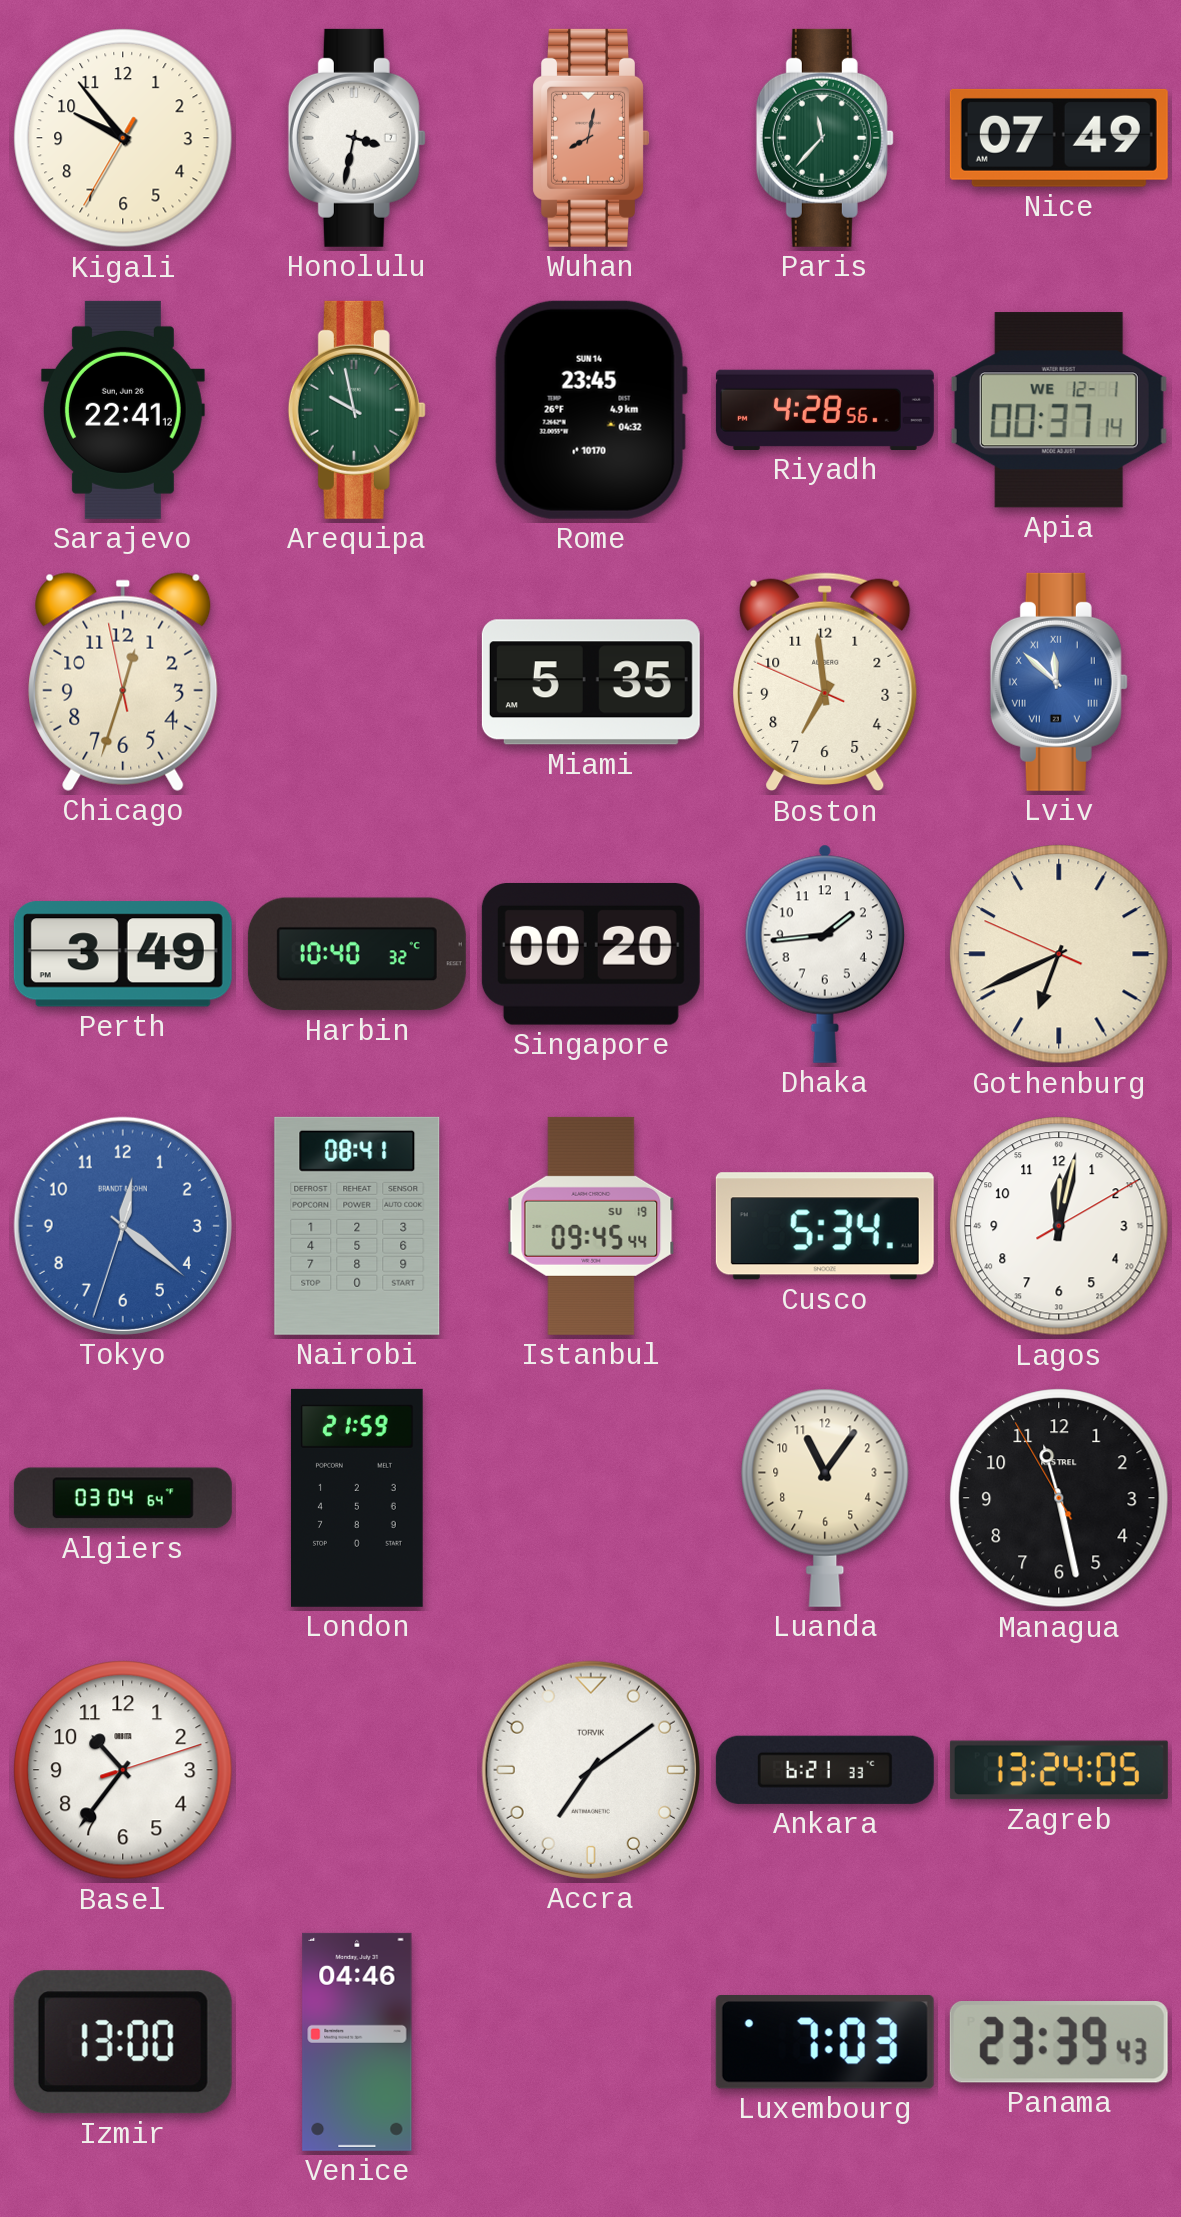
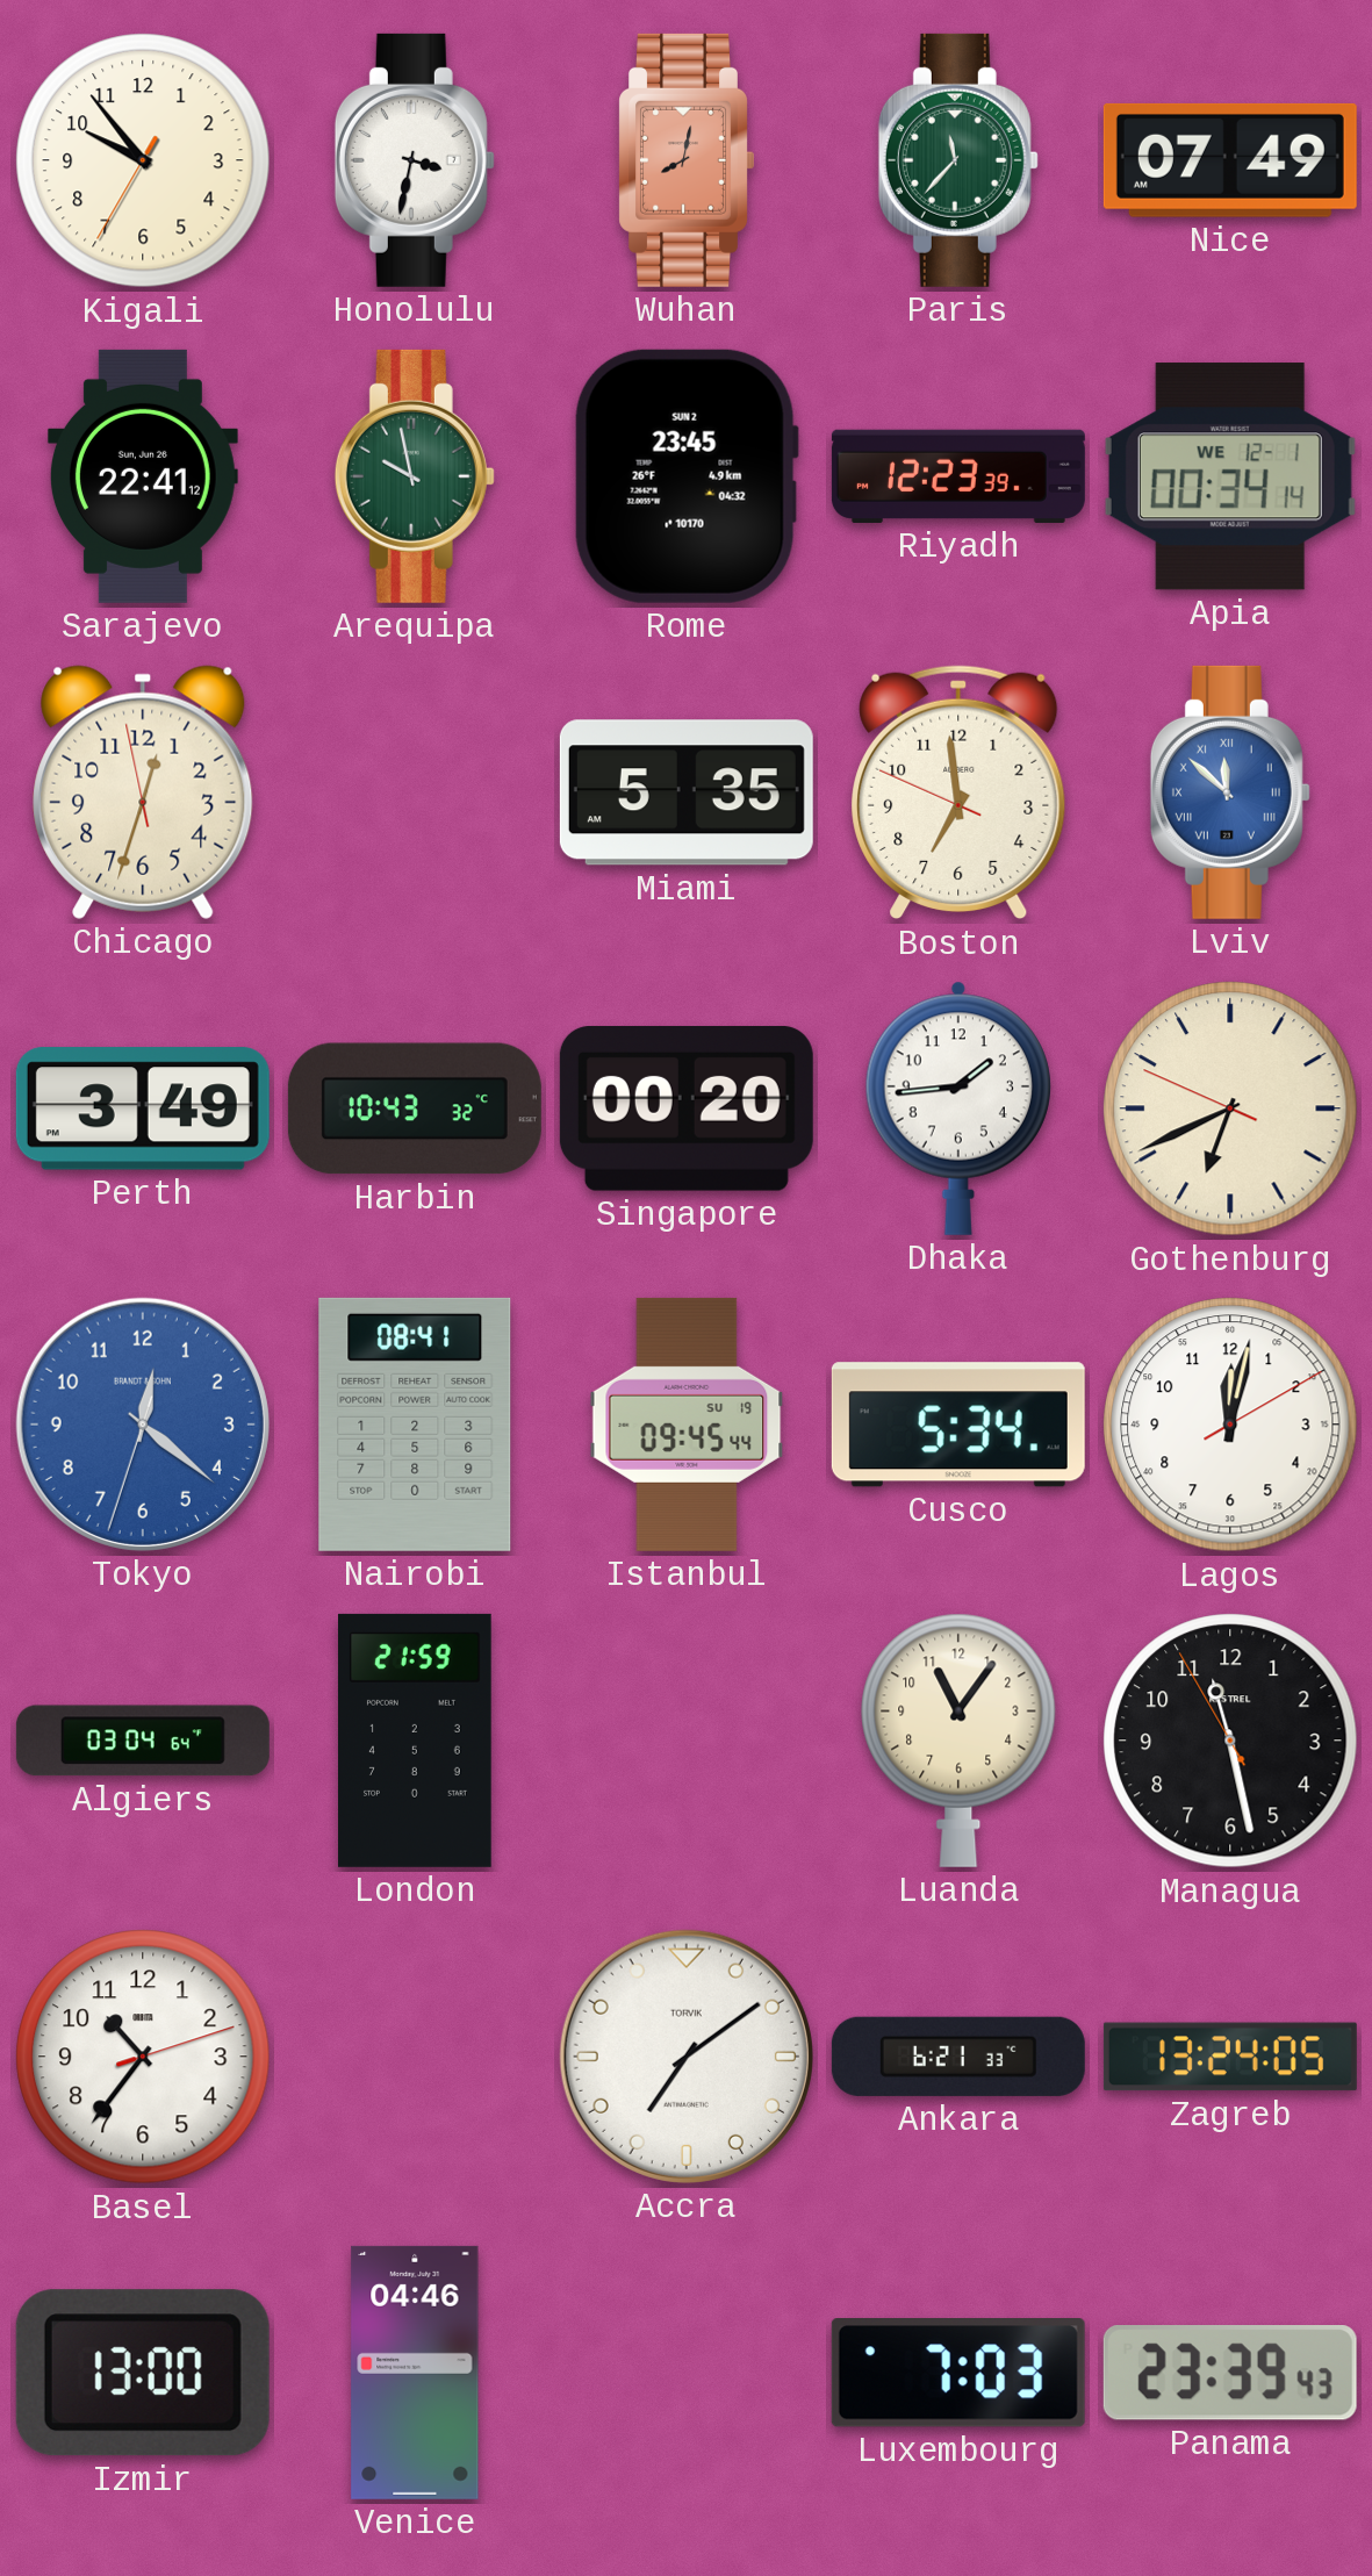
Rome date: SUN 14 -> SUN 2 (687, 476)
Riyadh: 4:28 -> 12:23 (958, 476)
Apia: 00:37 -> 00:34 (1230, 476)
Harbin: 10:40 -> 10:43 (415, 1108)
